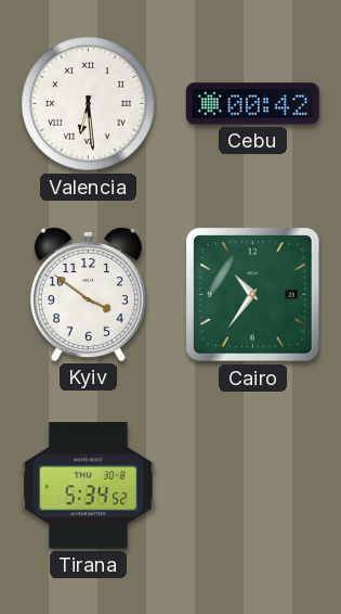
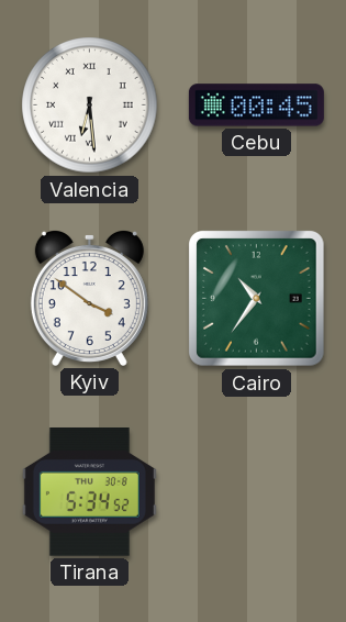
Cebu: 00:42 -> 00:45 (256, 105)
